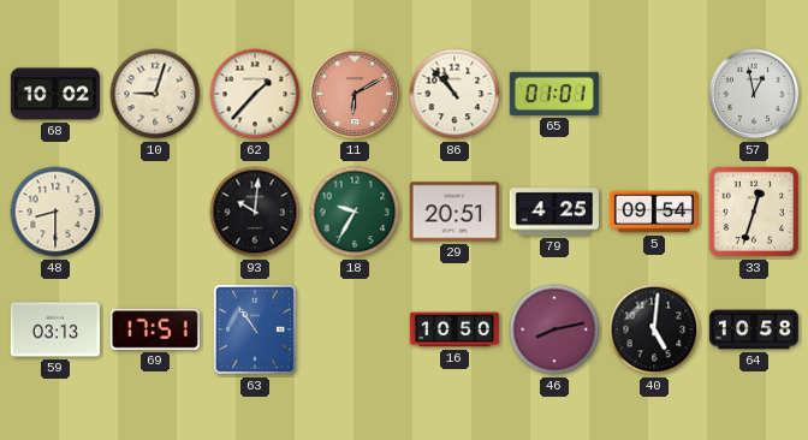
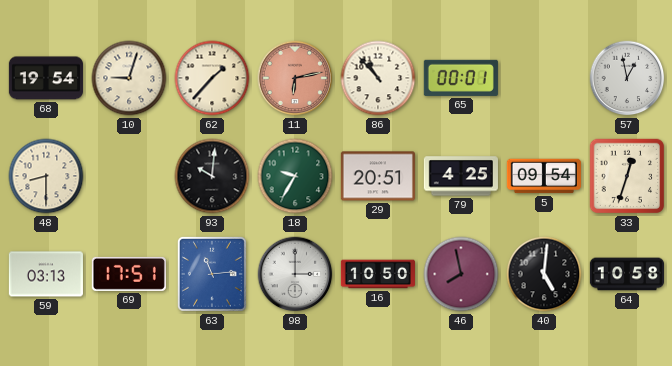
68: 10:02 -> 19:54 (46, 78)
11: 6:10 -> 6:13 (295, 78)
65: 01:01 -> 00:01 (461, 78)
63: 10:54 -> 11:14 (212, 274)
98: none -> 3:00 (295, 274)
46: 8:13 -> 7:58 (461, 274)
